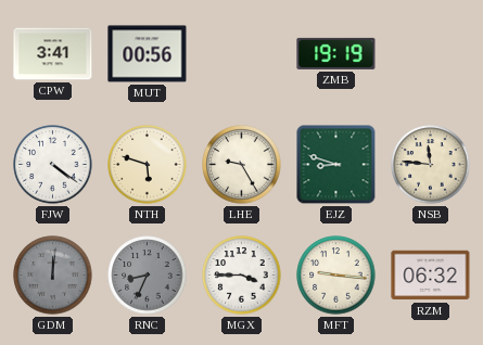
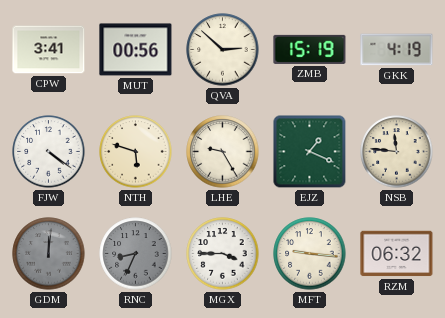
QVA: none -> 2:52 (223, 50)
ZMB: 19:19 -> 15:19 (310, 49)
GKK: none -> 4:19 (397, 50)
EJZ: 8:48 -> 1:19 (310, 152)
